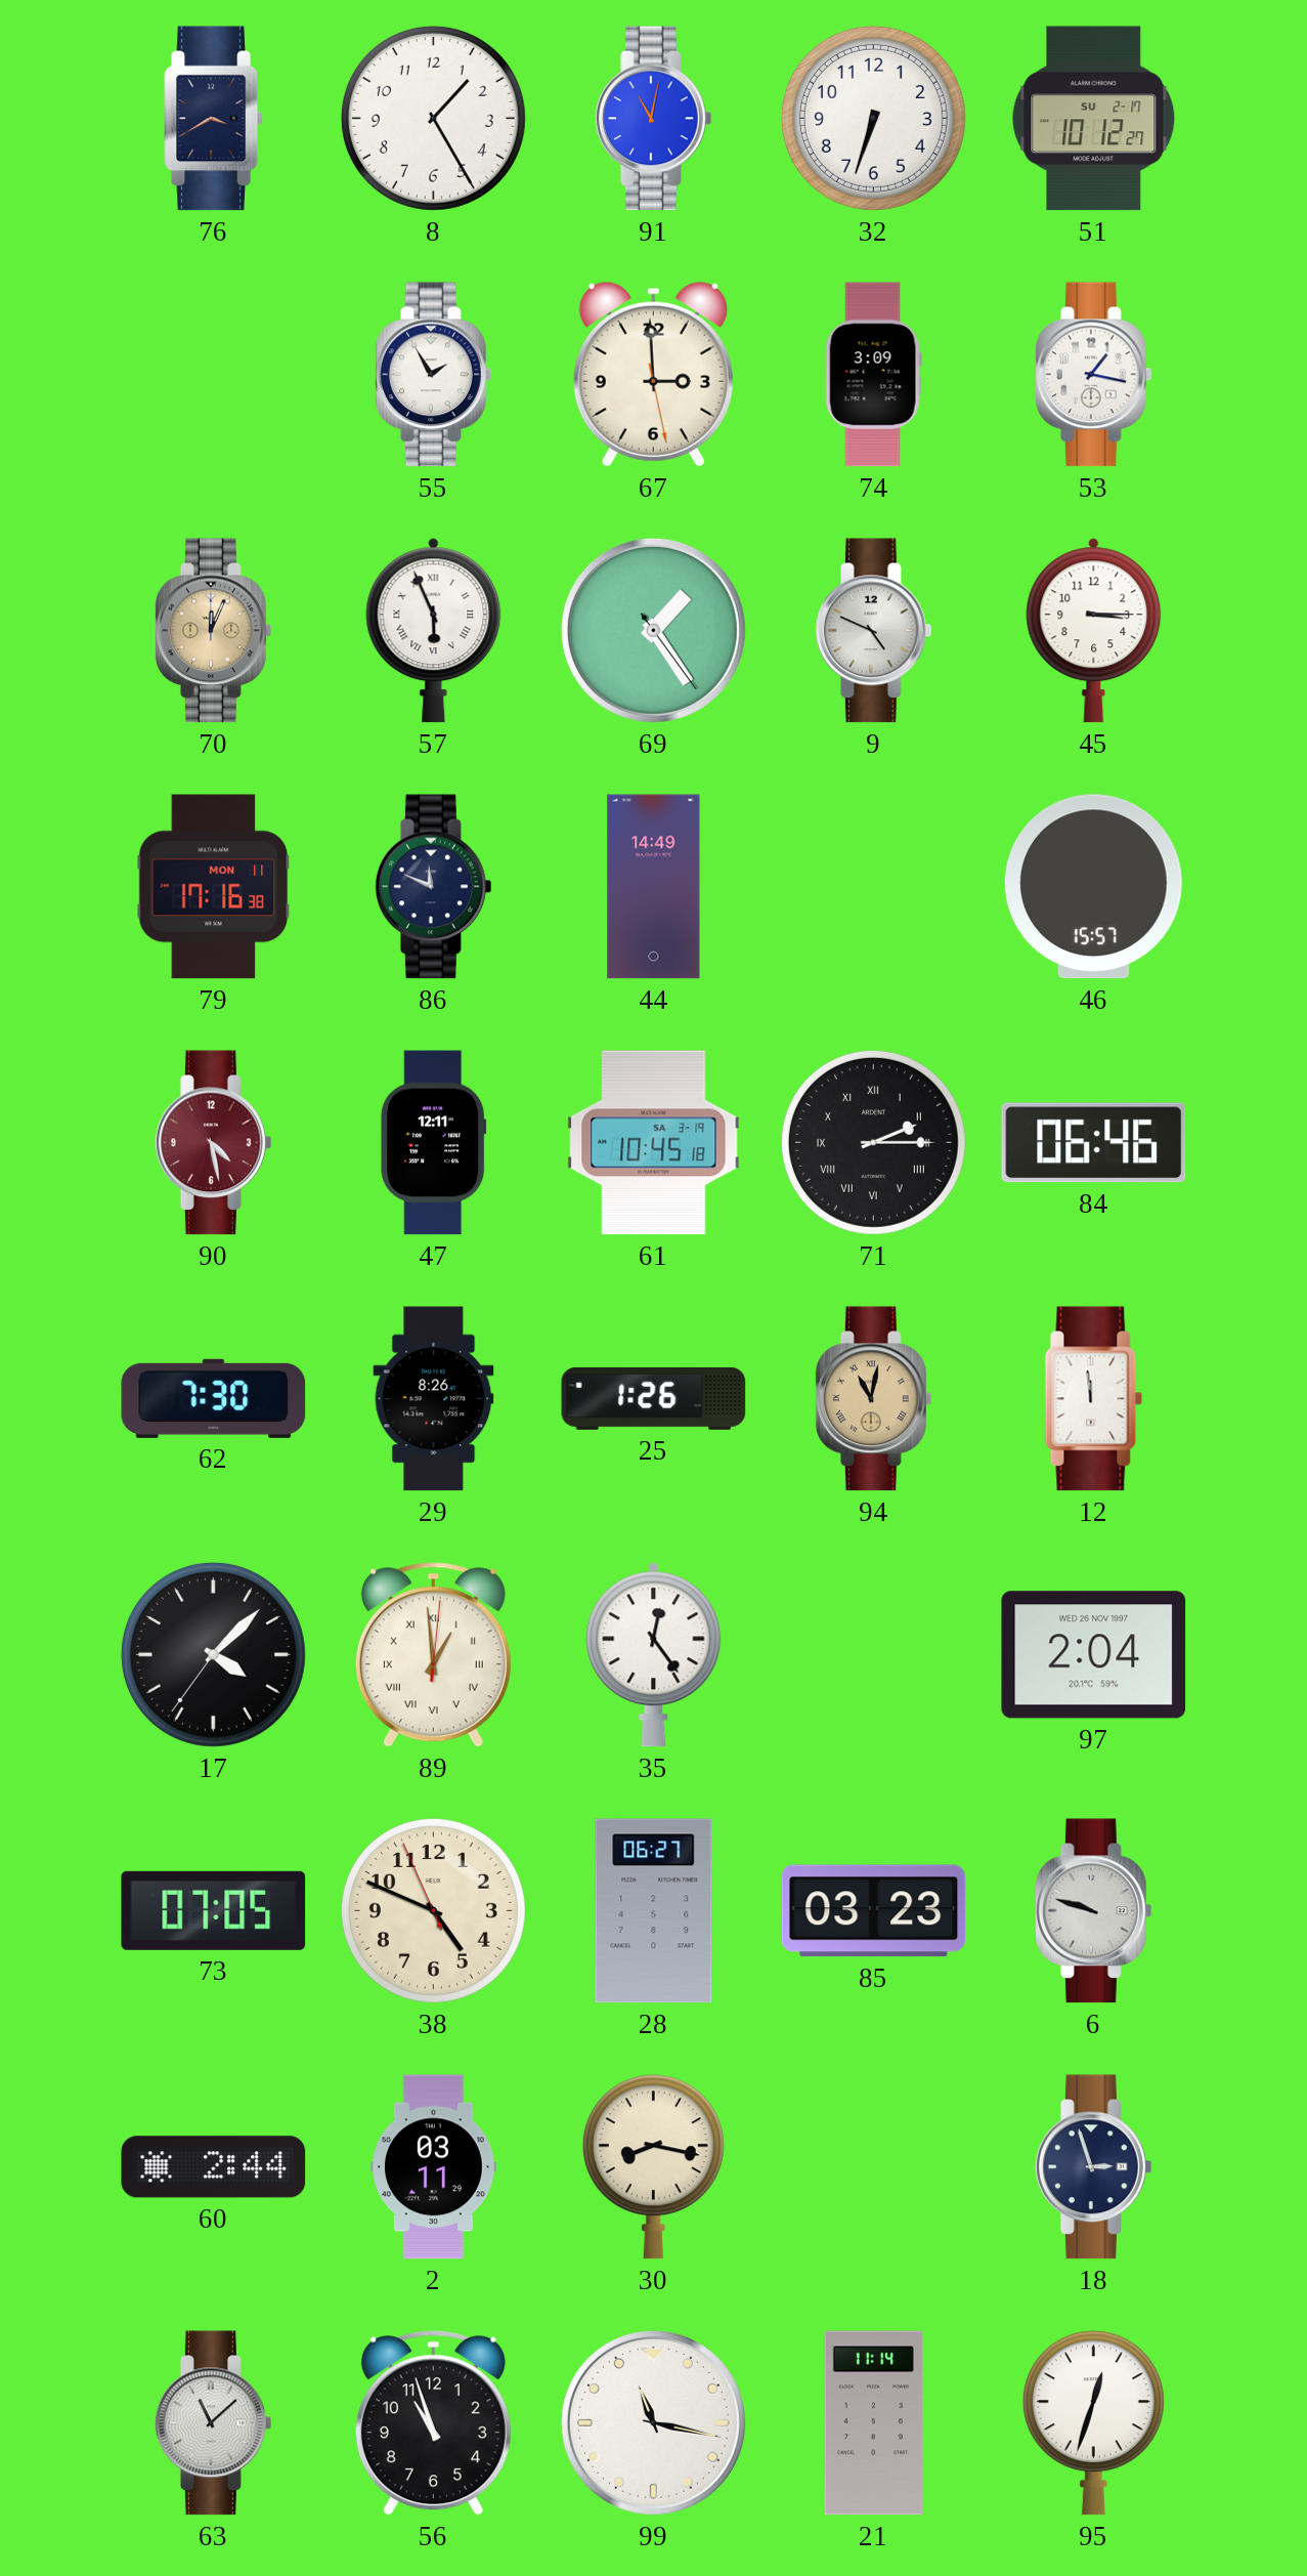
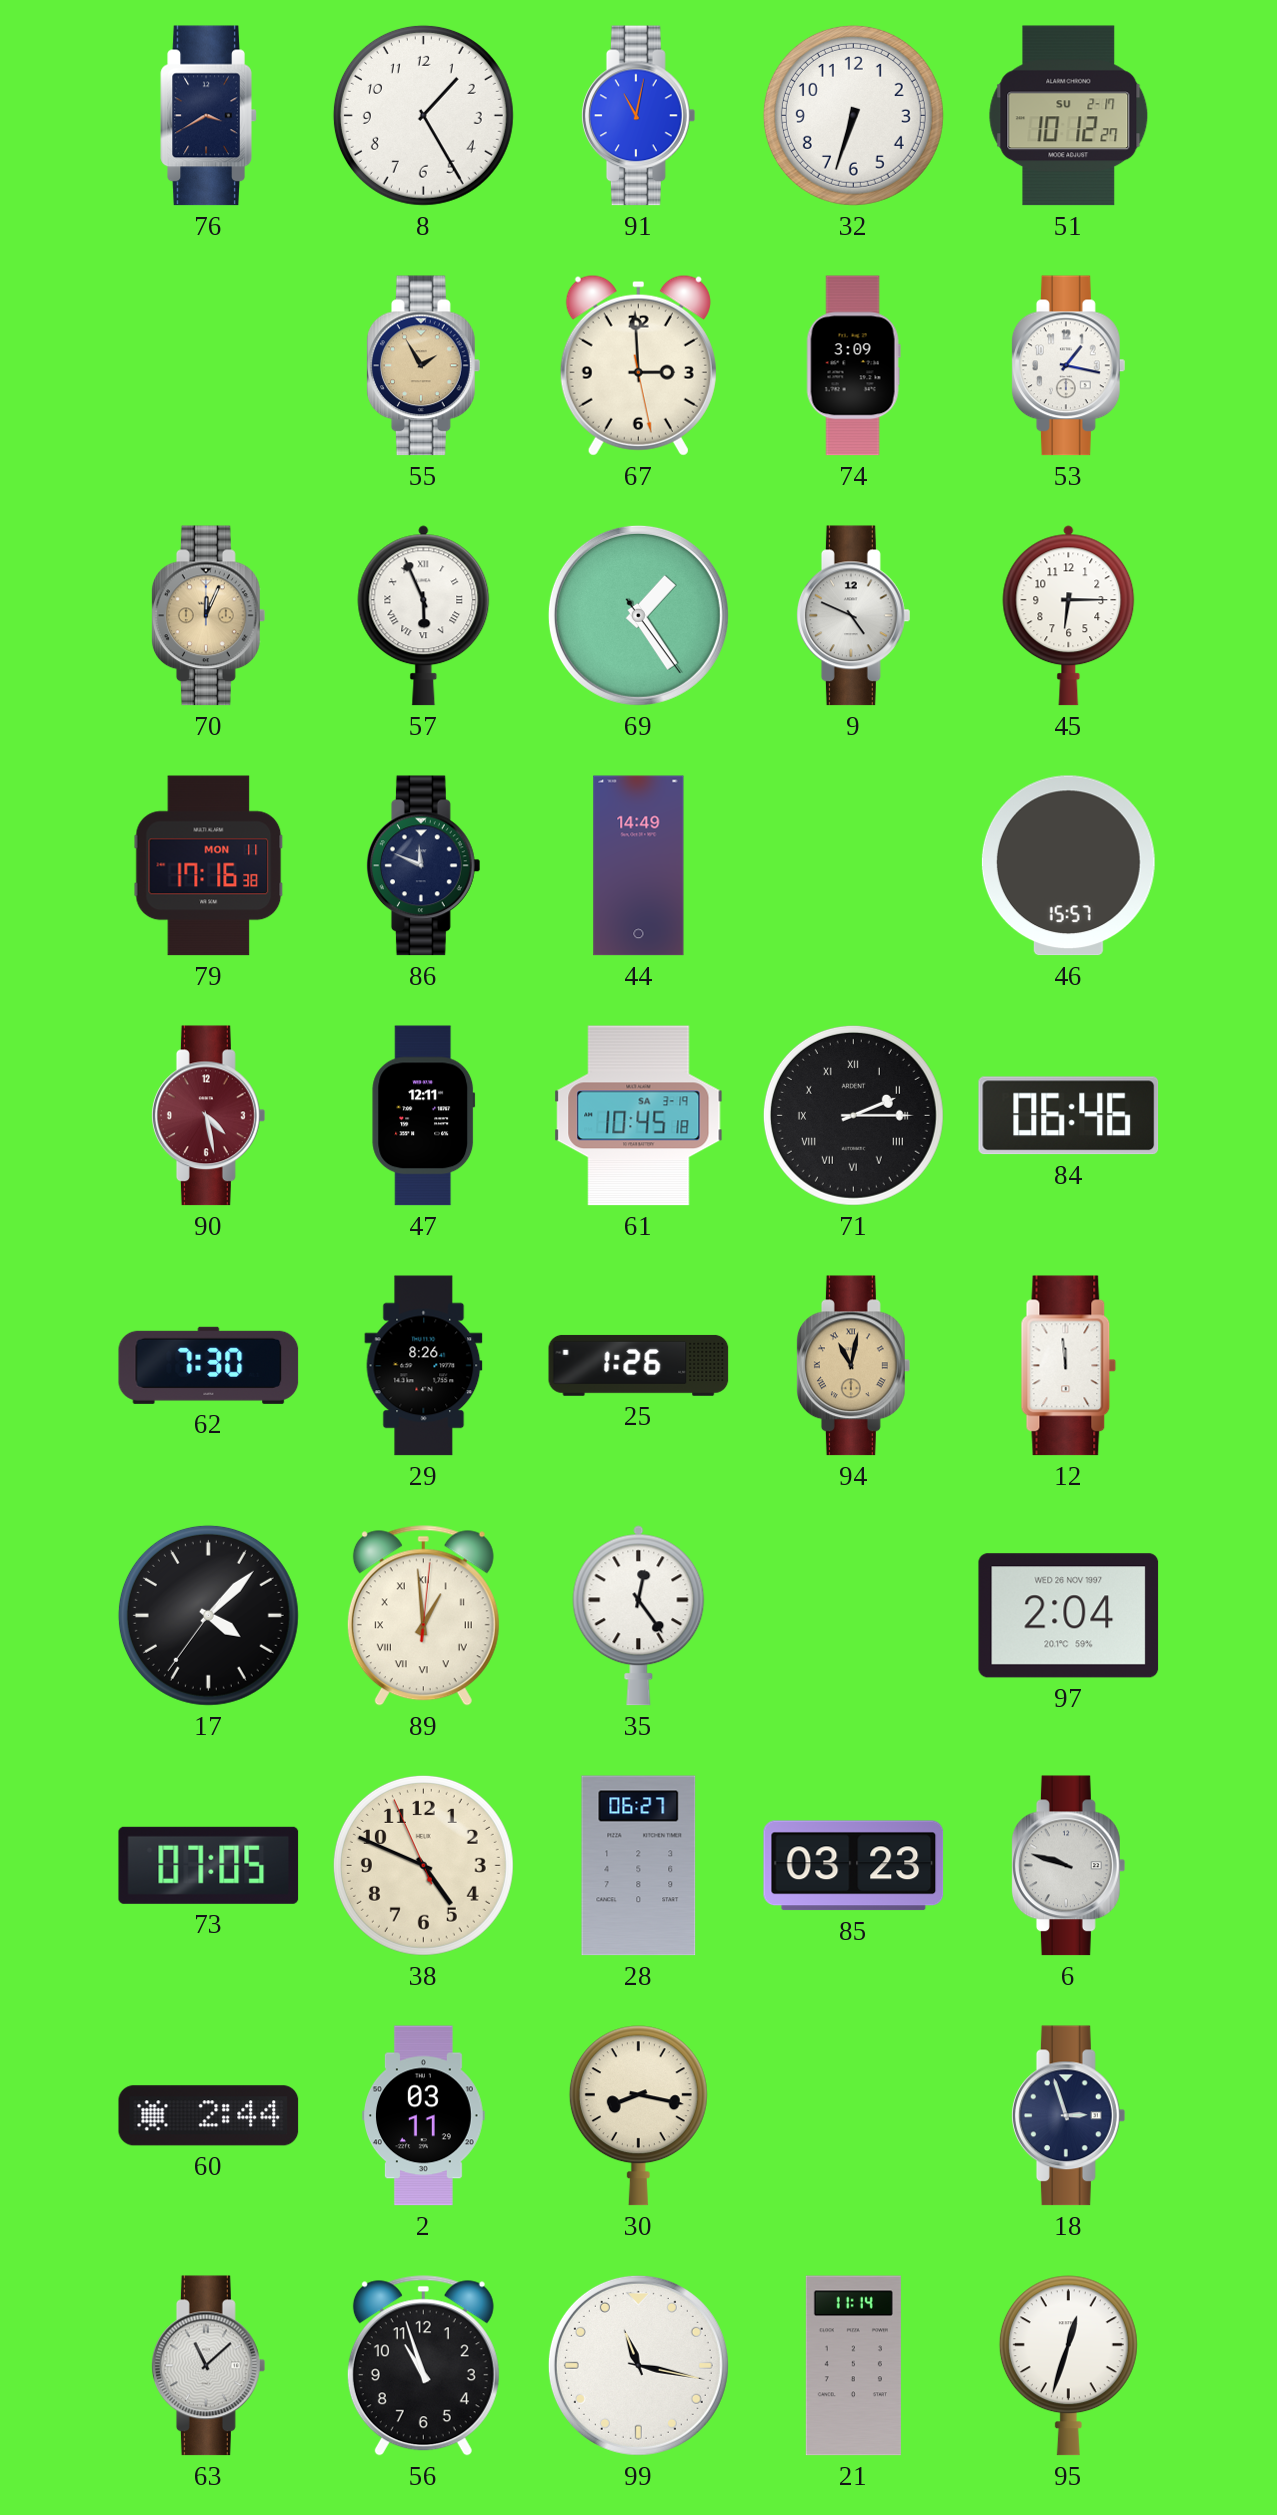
55 dial: white -> champagne (424, 366)
45: 3:15 -> 6:15 (1069, 616)
